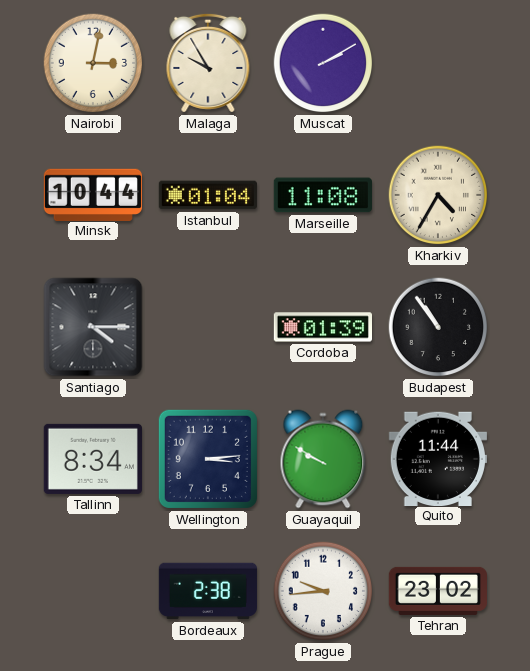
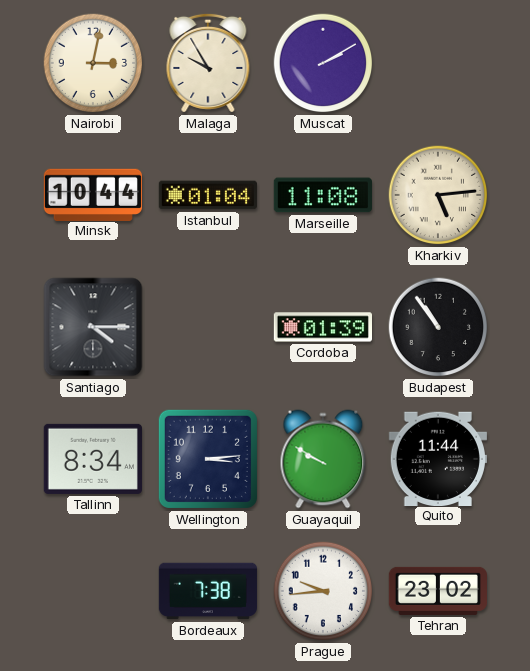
Kharkiv: 4:35 -> 5:14 (438, 195)
Bordeaux: 2:38 -> 7:38 (208, 591)
